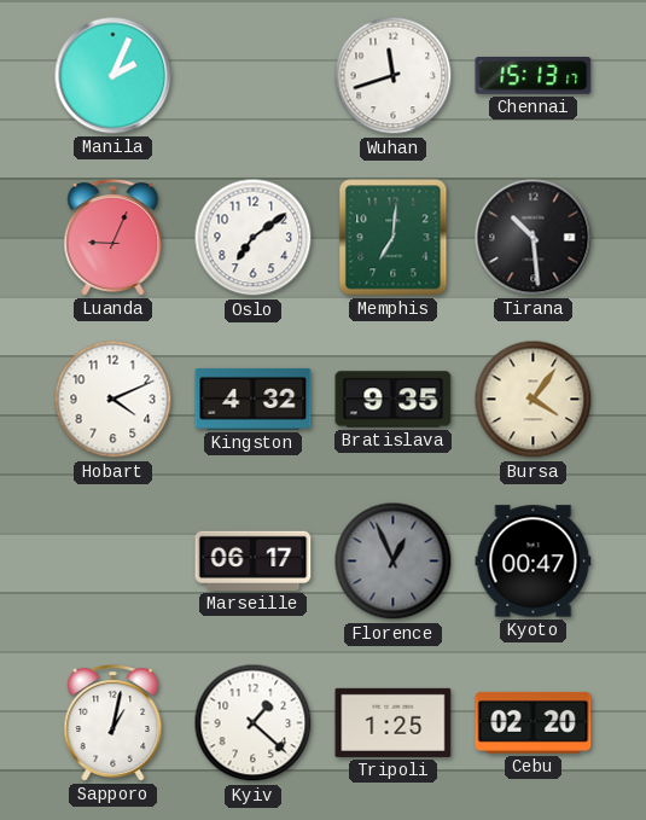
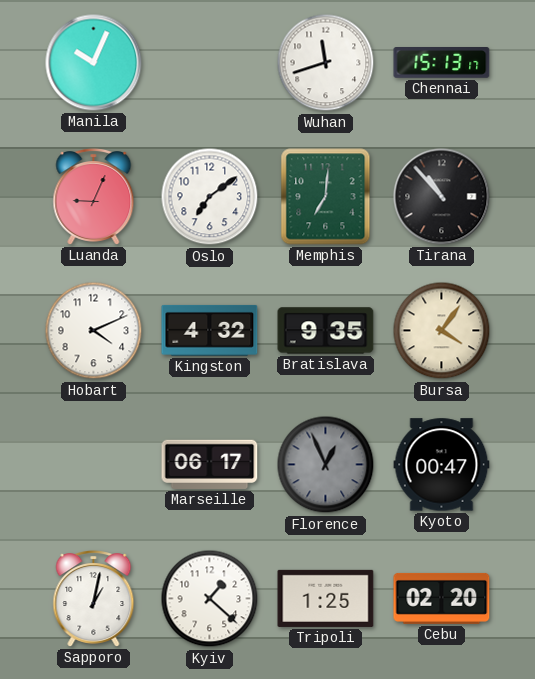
Manila: 2:04 -> 10:04 (94, 63)
Tirana: 10:29 -> 10:53 (442, 197)
